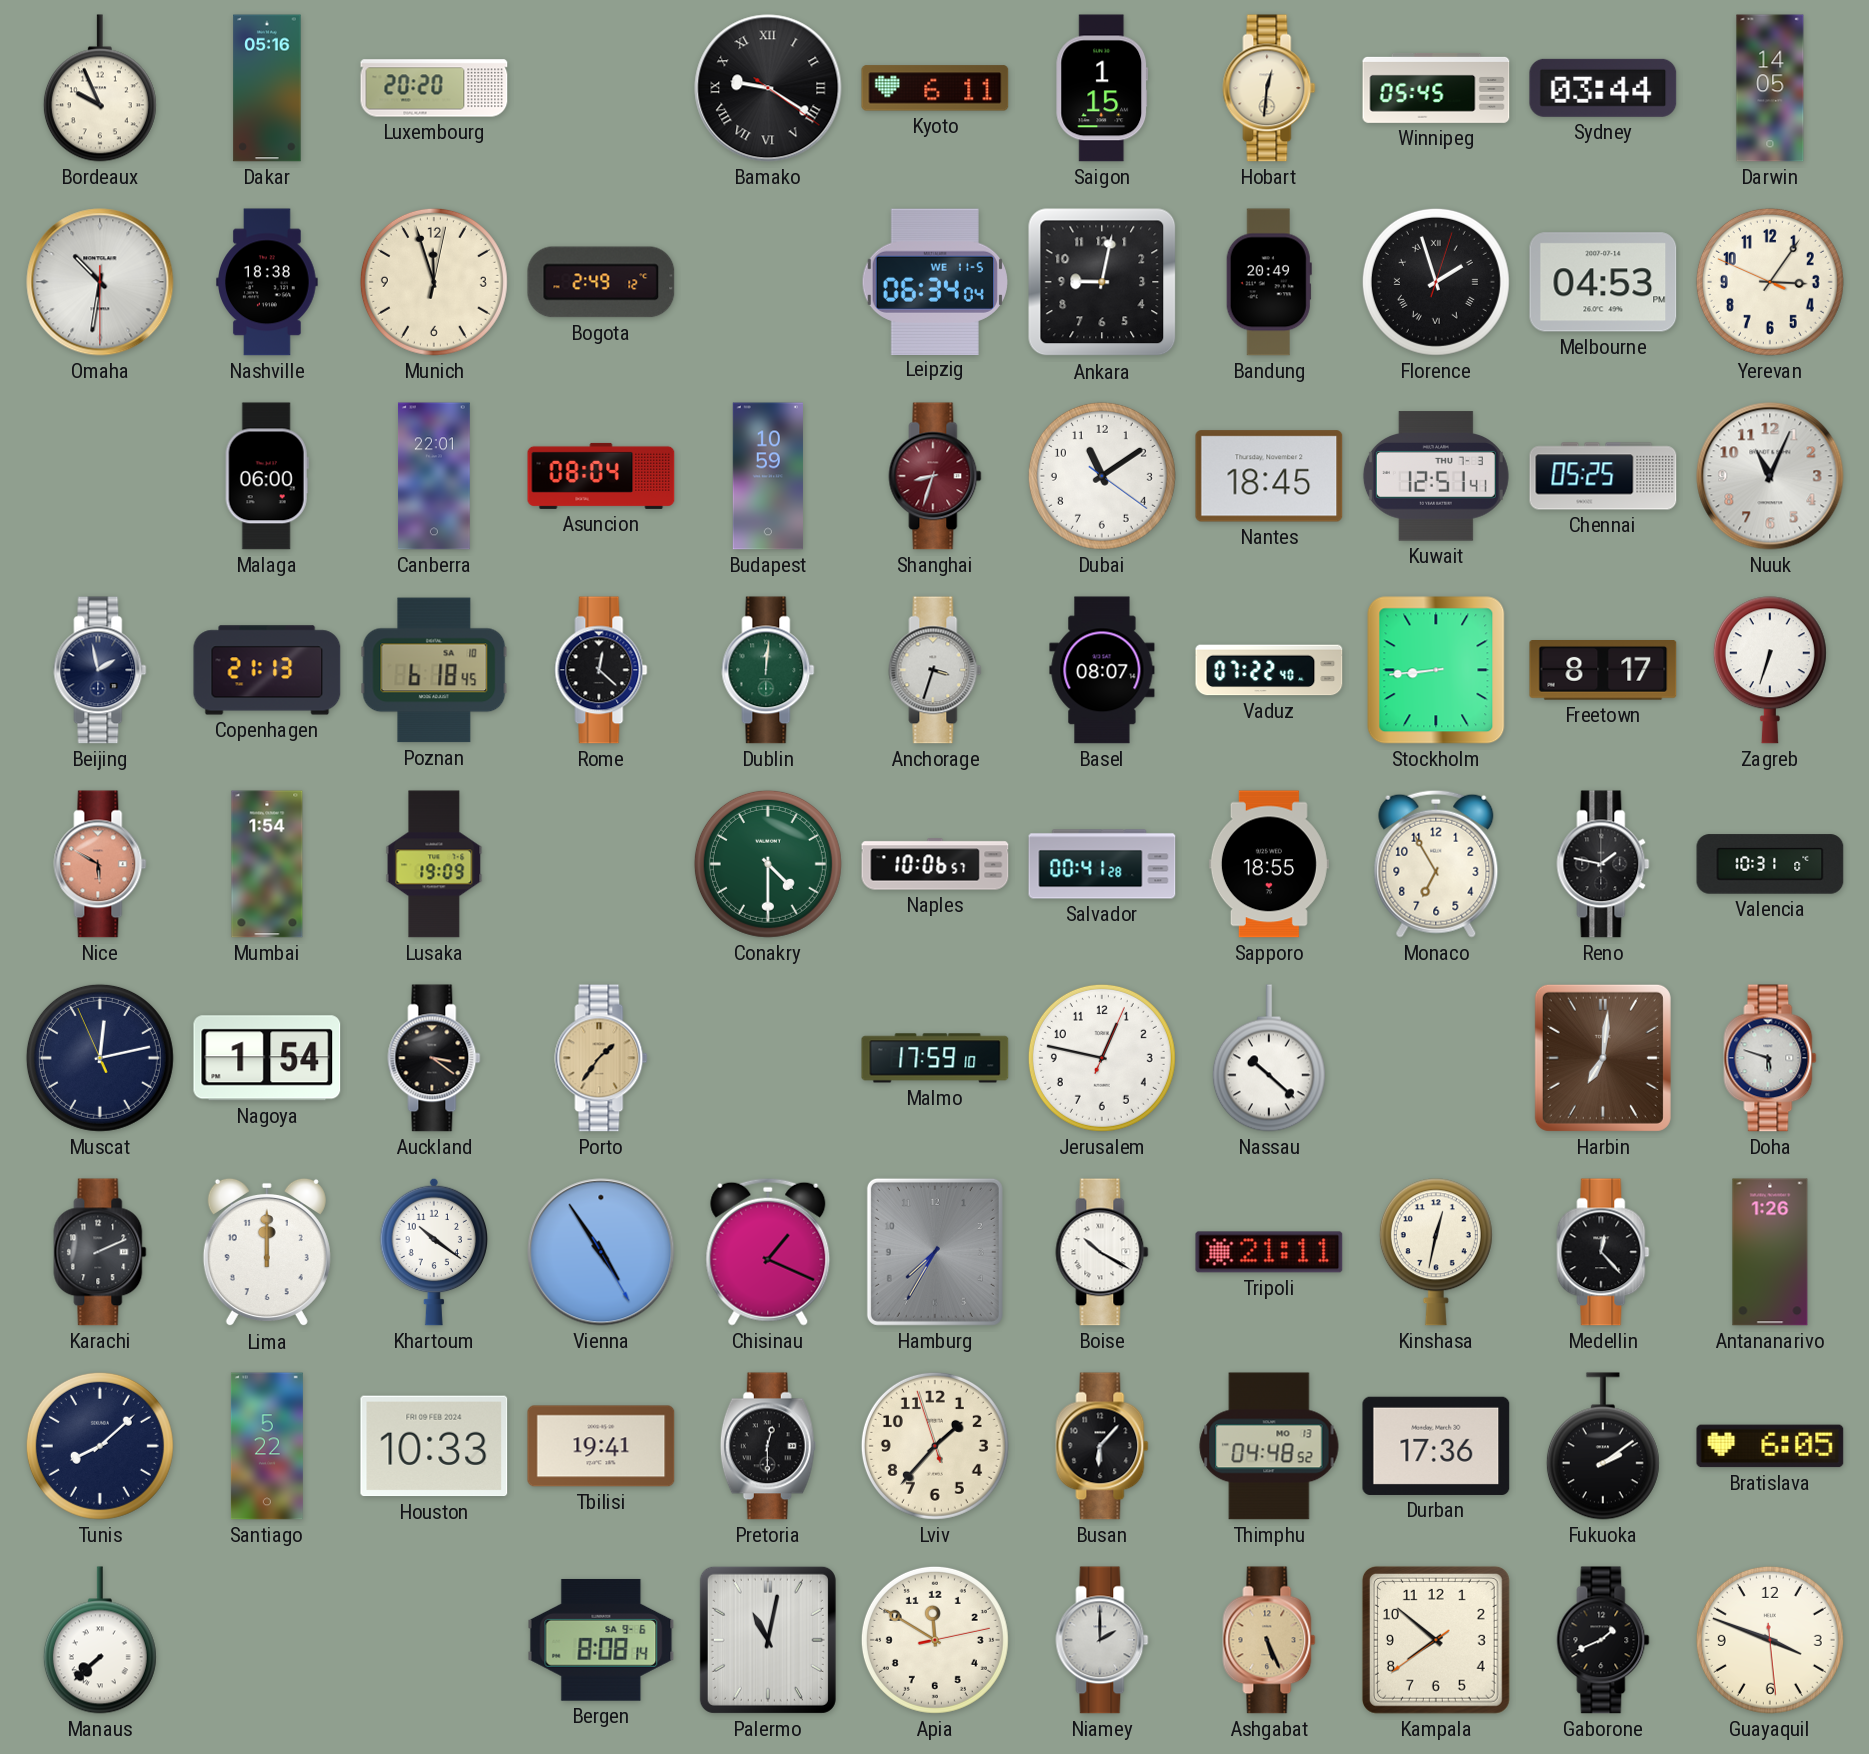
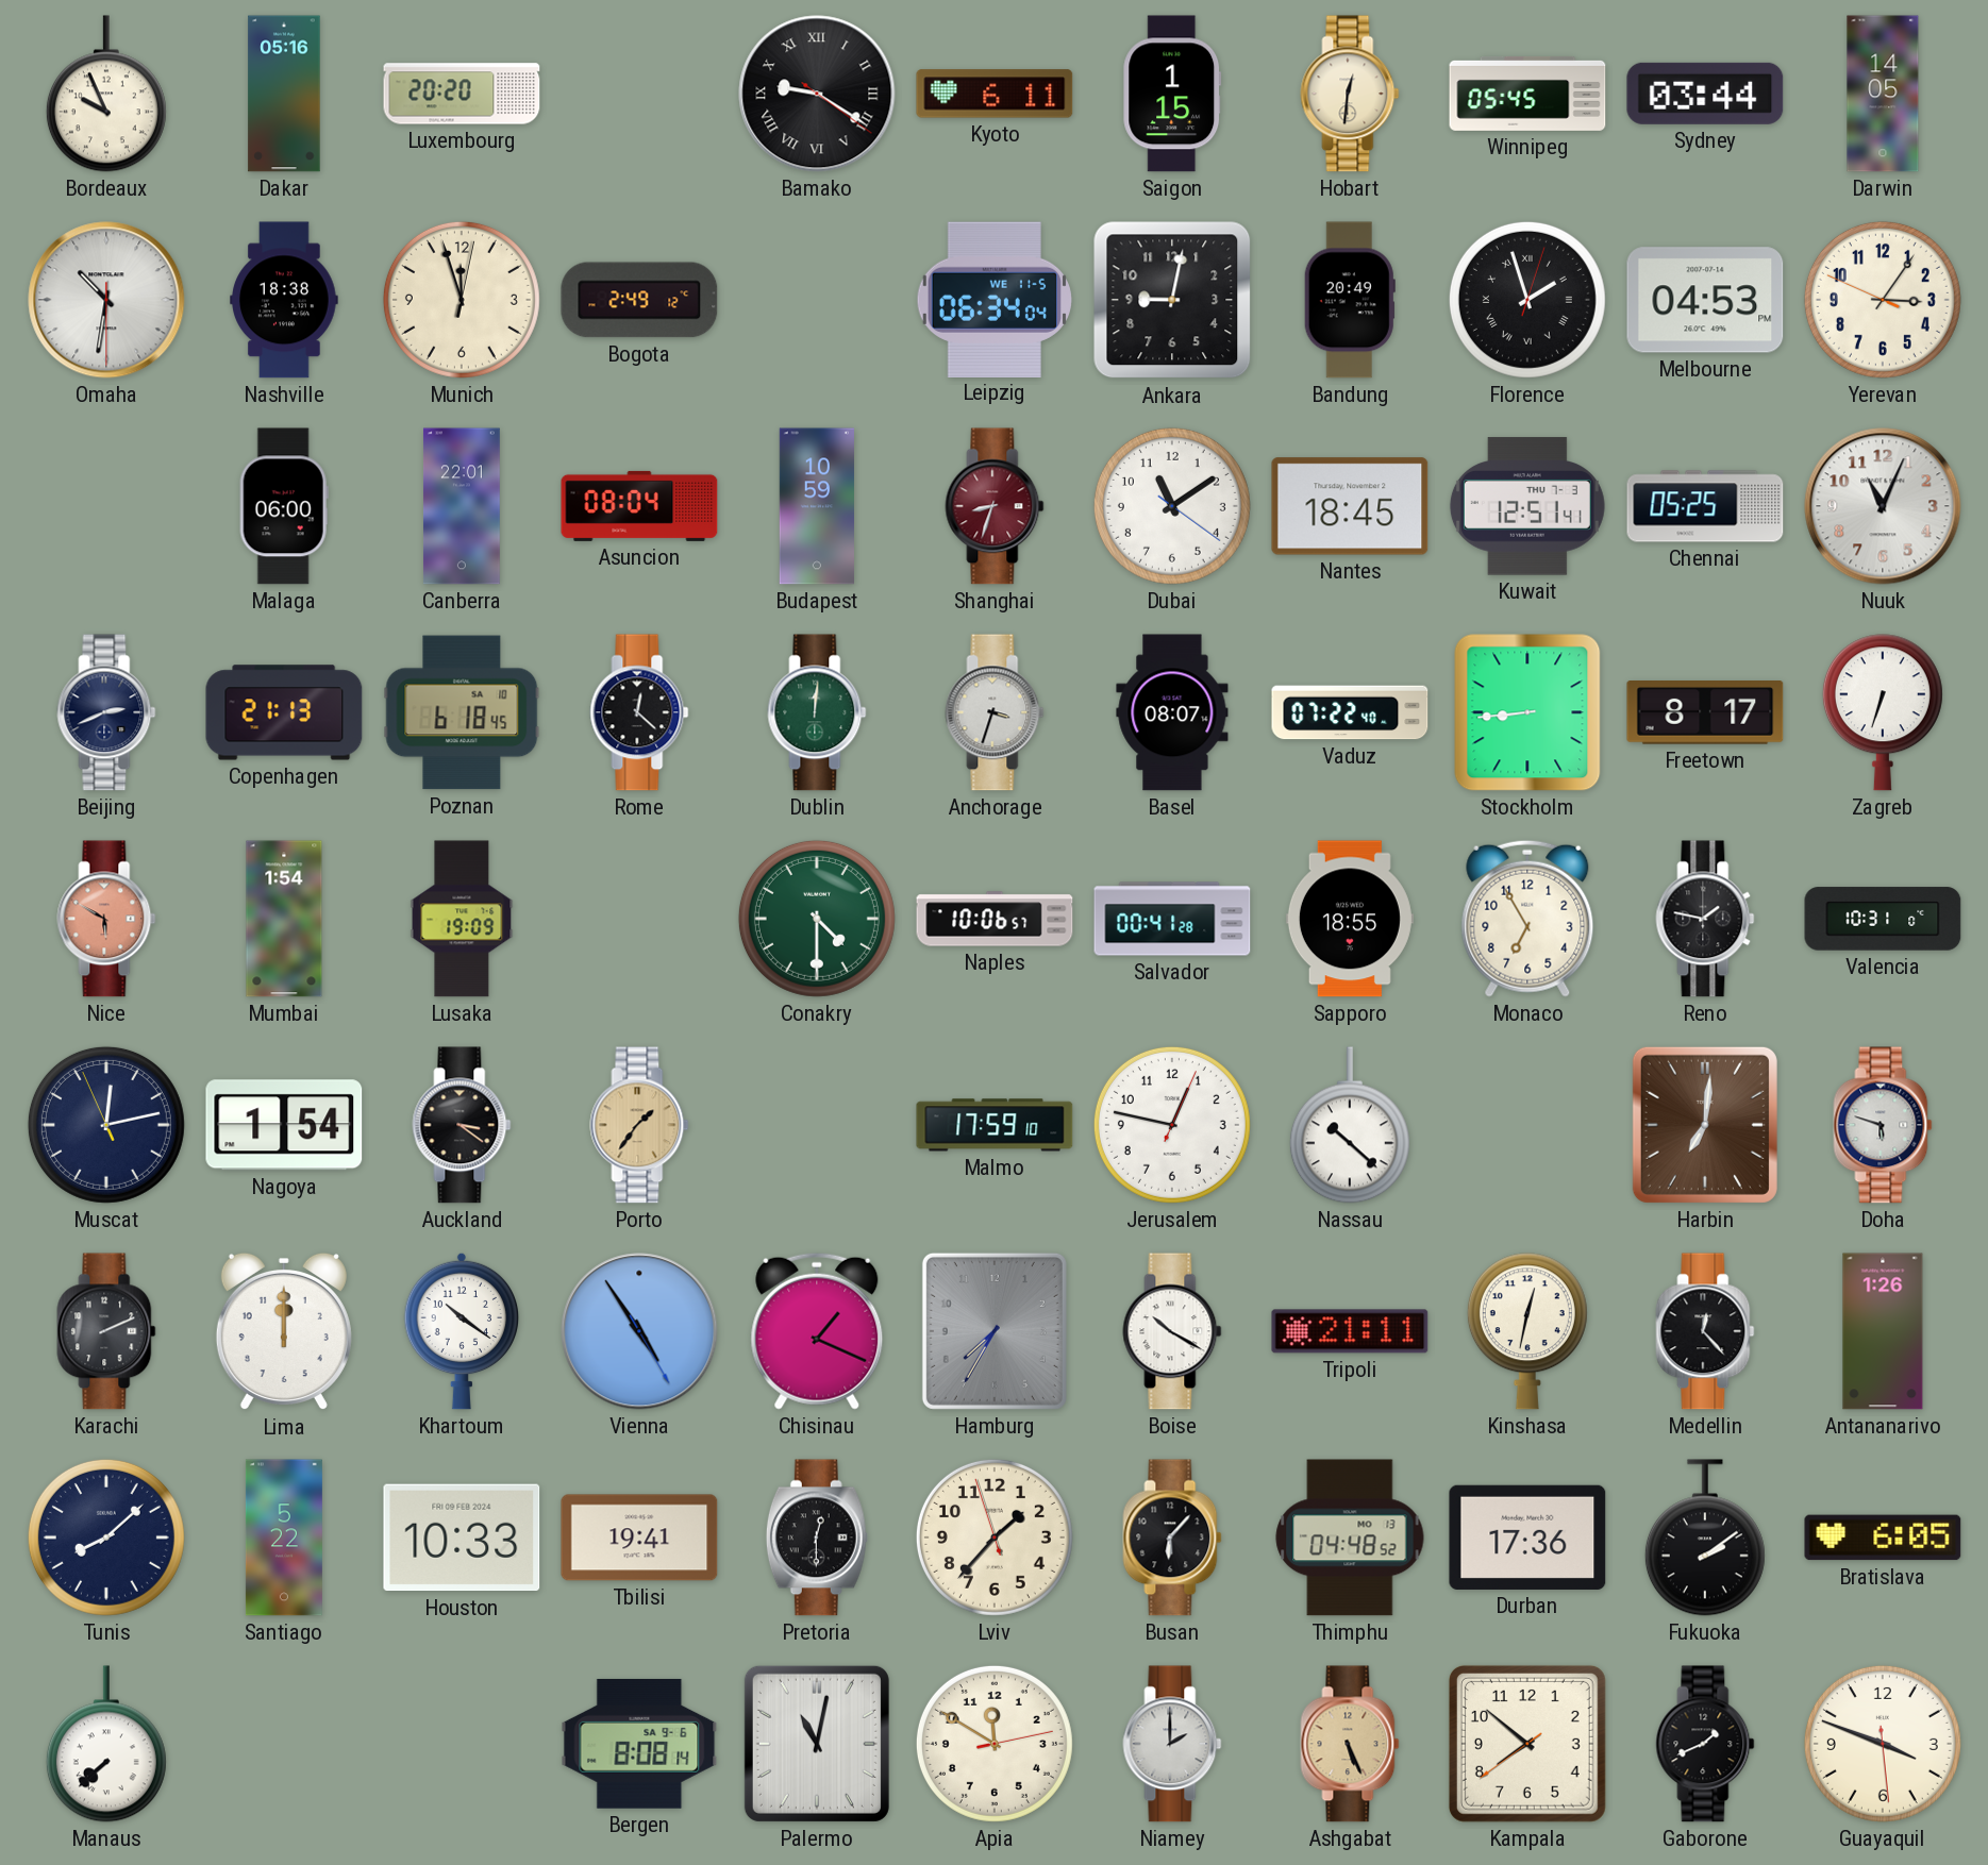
Beijing: 1:58 -> 2:41 (106, 712)
